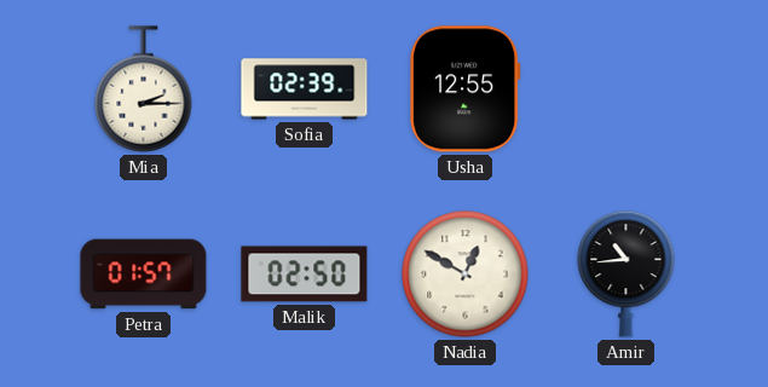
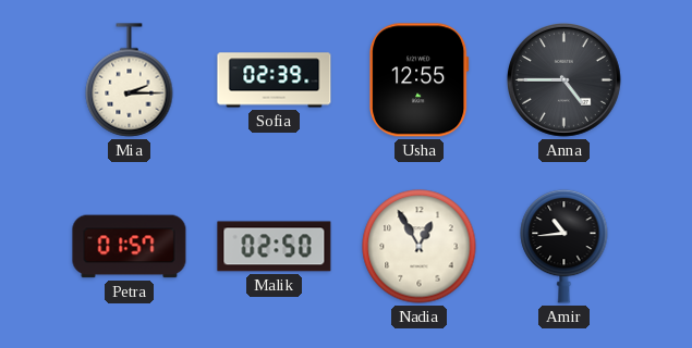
Anna: none -> 4:45 (563, 79)
Nadia: 12:50 -> 12:55 (420, 247)
